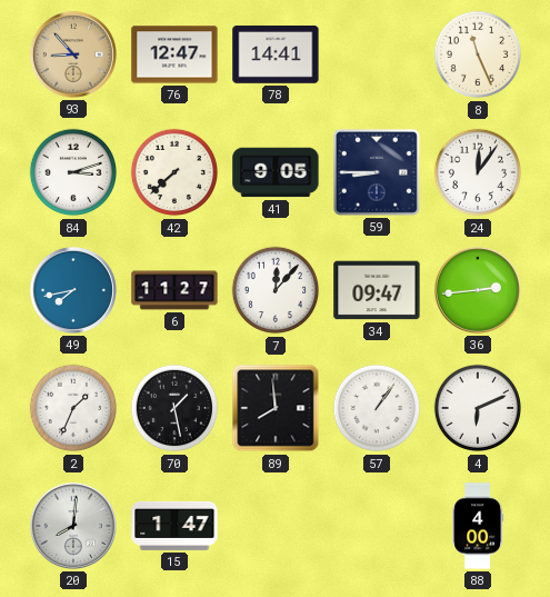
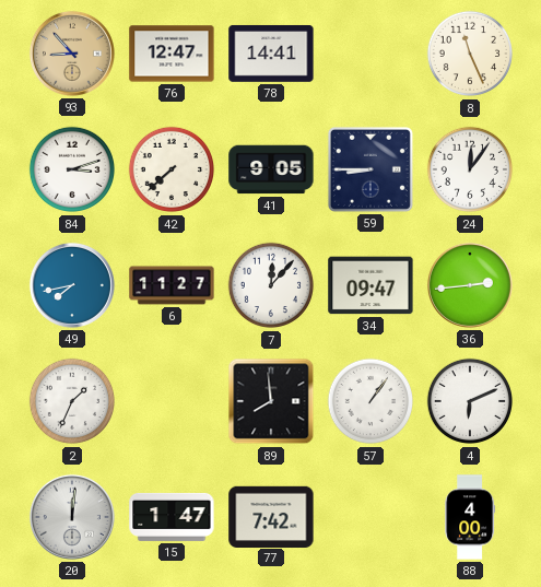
70: 1:28 -> none (174, 408)
20: 8:01 -> 12:01 (72, 517)
77: none -> 7:42 (271, 516)
